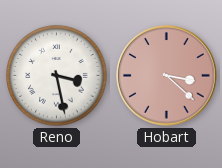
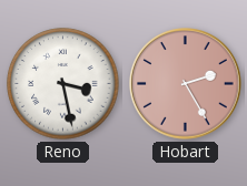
Hobart: 3:22 -> 2:25 (186, 84)
